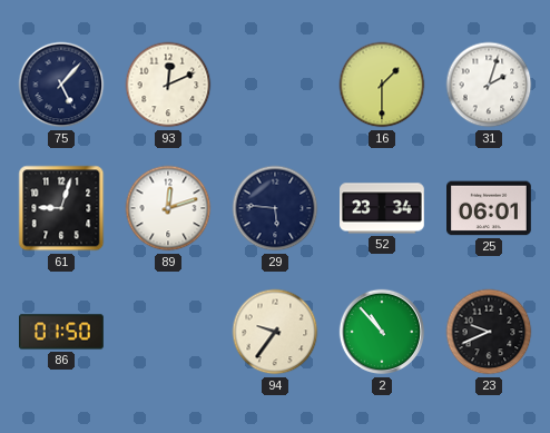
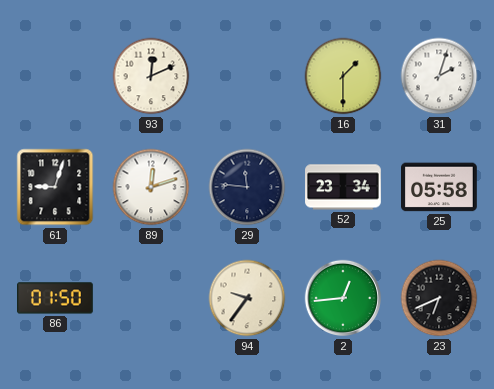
75: 5:07 -> none (61, 85)
29: 5:46 -> 11:46 (247, 187)
25: 06:01 -> 05:58 (440, 187)
2: 10:53 -> 12:44 (343, 298)
23: 9:41 -> 6:41 (439, 298)
